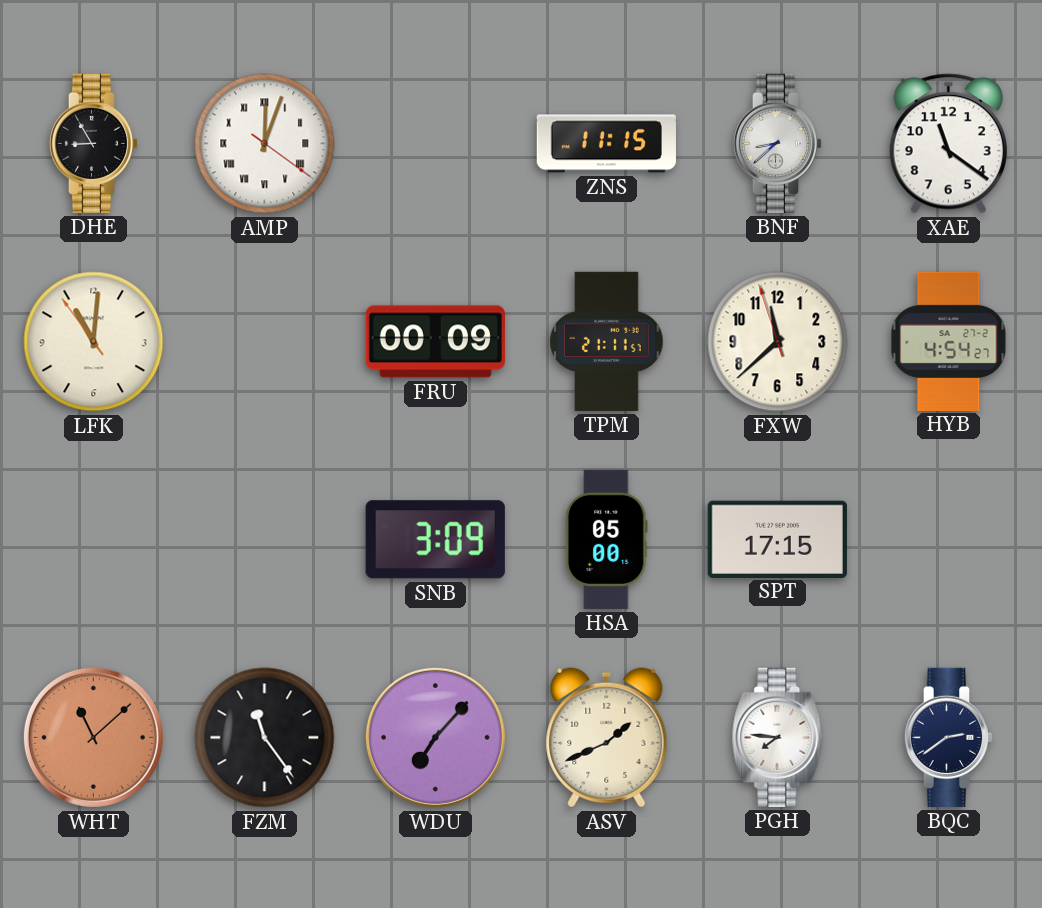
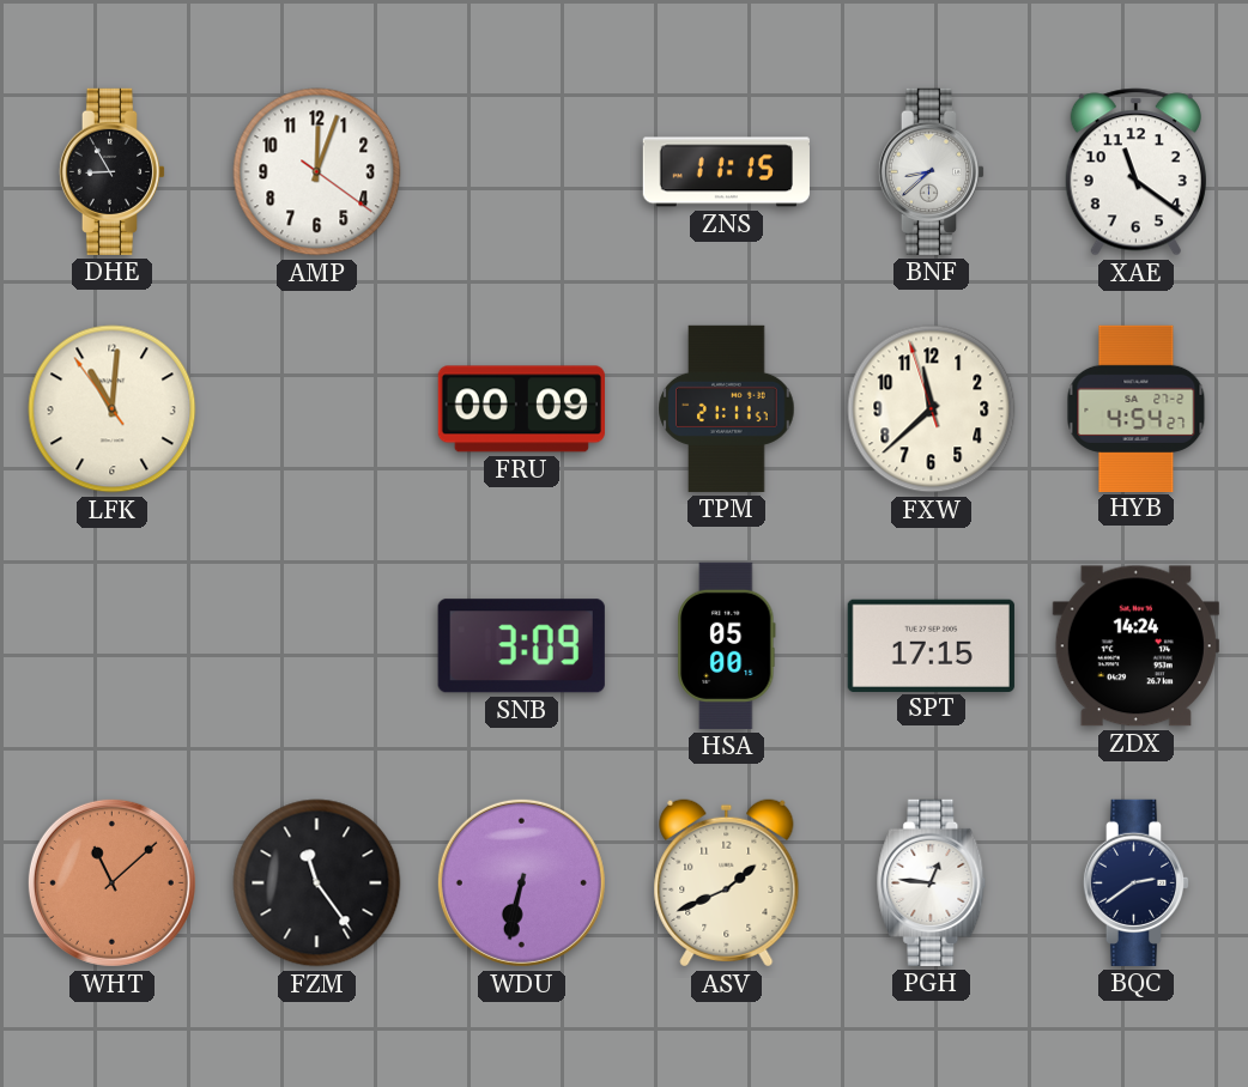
AMP numerals: Roman -> Arabic (317, 172)
ZDX: none -> 14:24 (1135, 646)
WDU: 7:07 -> 6:32 (521, 882)
PGH: 7:46 -> 12:46 (932, 882)
